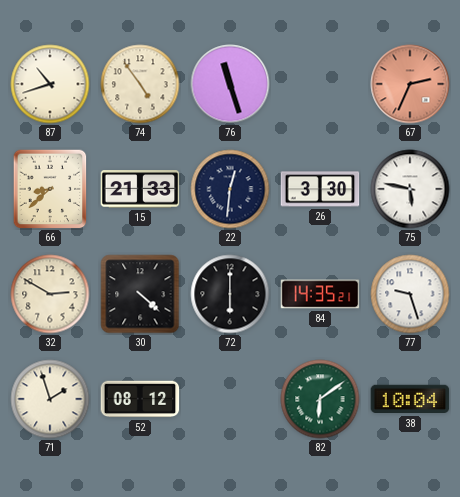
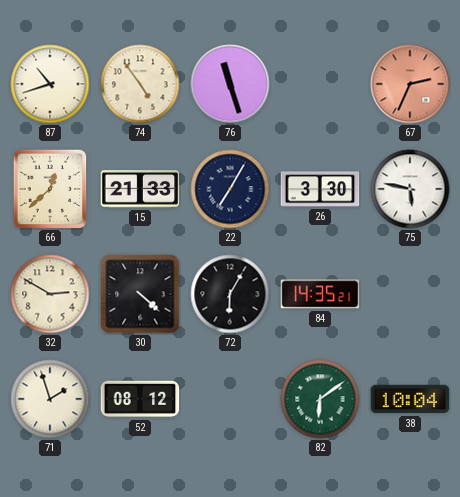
66: 8:38 -> 12:38 (50, 189)
22: 12:31 -> 7:05 (230, 189)
72: 6:00 -> 6:05 (230, 294)
77: 9:27 -> none (410, 294)
